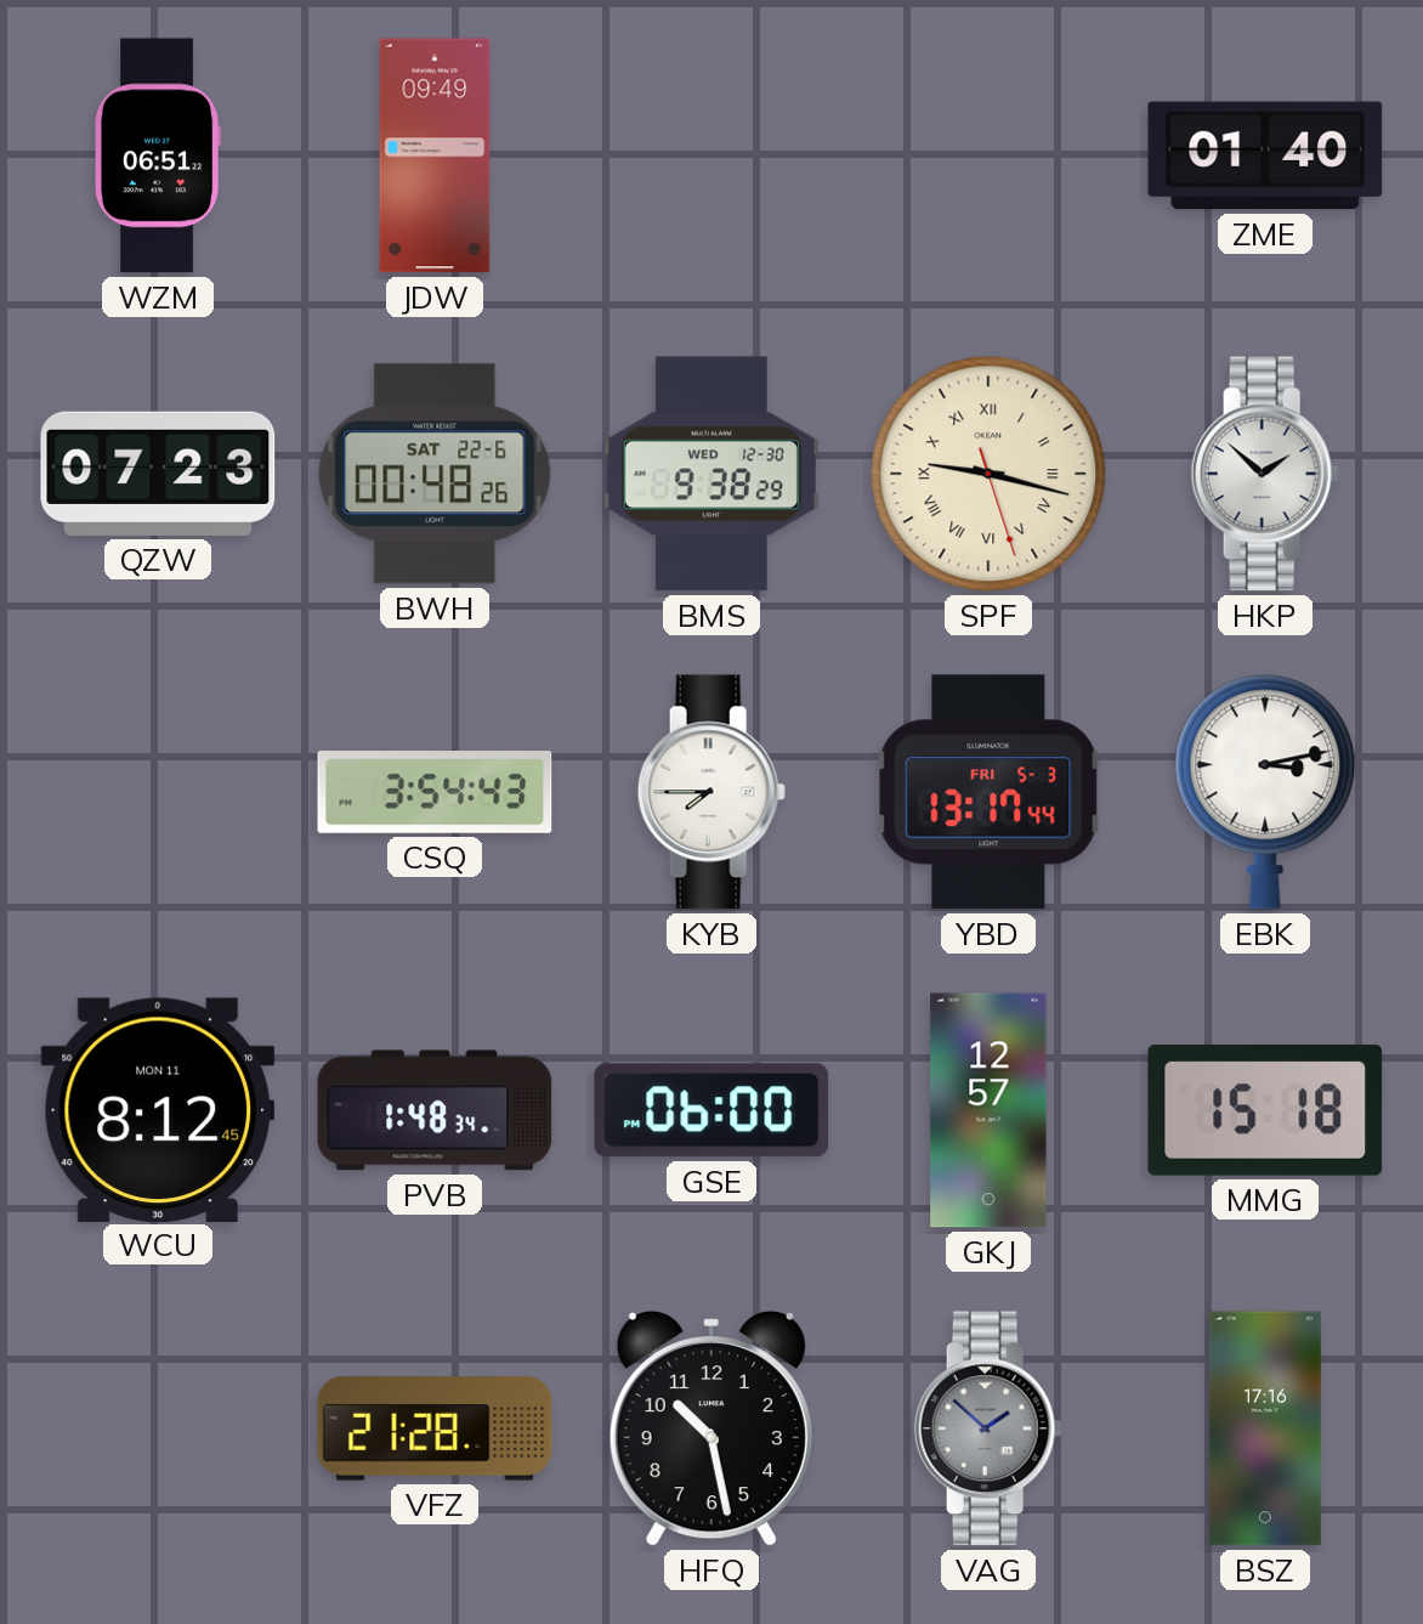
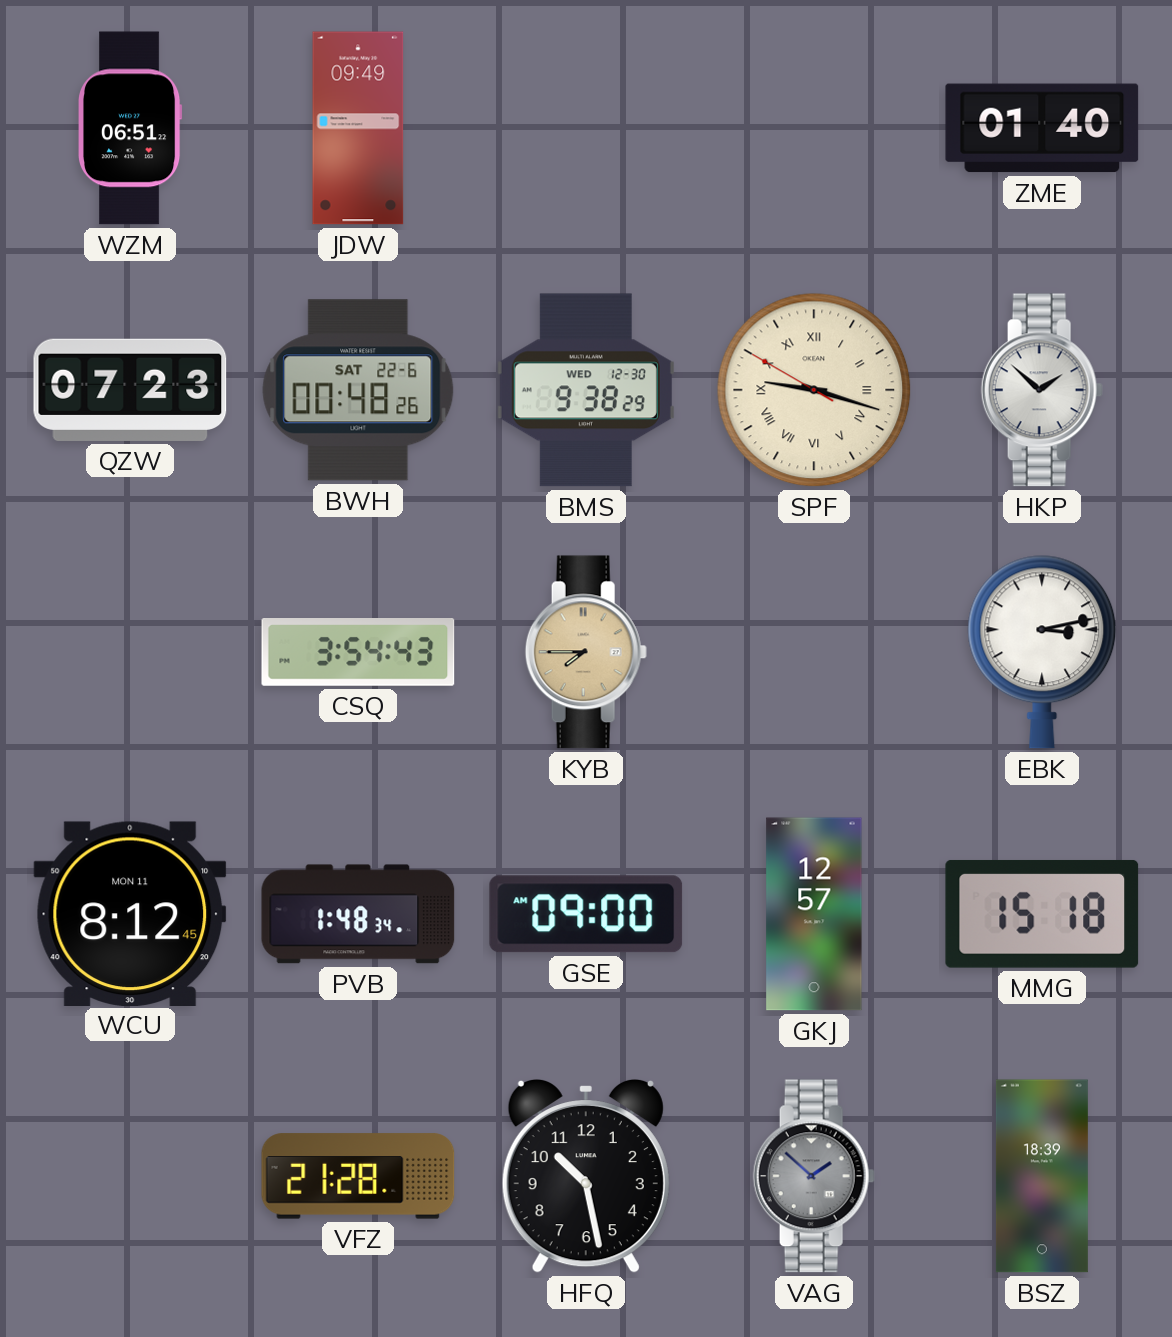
SPF: 9:17:27 -> 9:17:50 (814, 390)
KYB dial: white -> champagne (586, 652)
YBD: 13:17 -> none (988, 792)
GSE: 06:00 -> 09:00 (586, 914)
BSZ: 17:16 -> 18:39 (1042, 1176)
